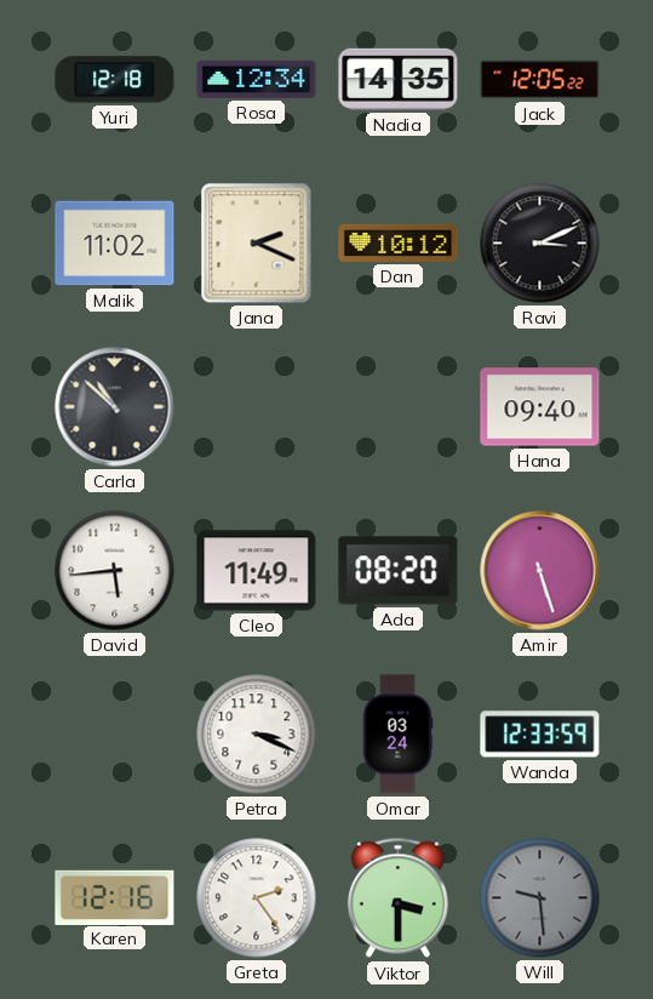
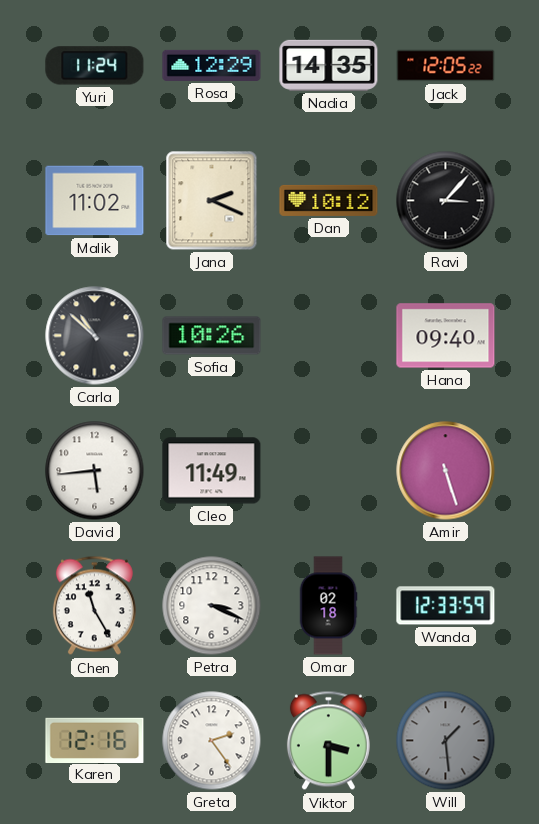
Yuri: 12:18 -> 11:24 (95, 66)
Rosa: 12:34 -> 12:29 (212, 65)
Ravi: 3:11 -> 3:07 (446, 201)
Sofia: none -> 10:26 (212, 336)
Ada: 08:20 -> none (399, 571)
Chen: none -> 11:25 (94, 606)
Omar: 03:24 -> 02:18 (328, 606)
Will: 9:29 -> 1:29 (446, 741)
